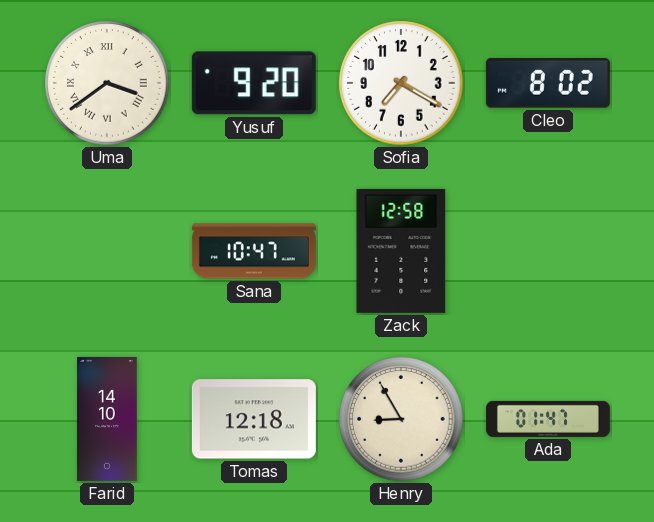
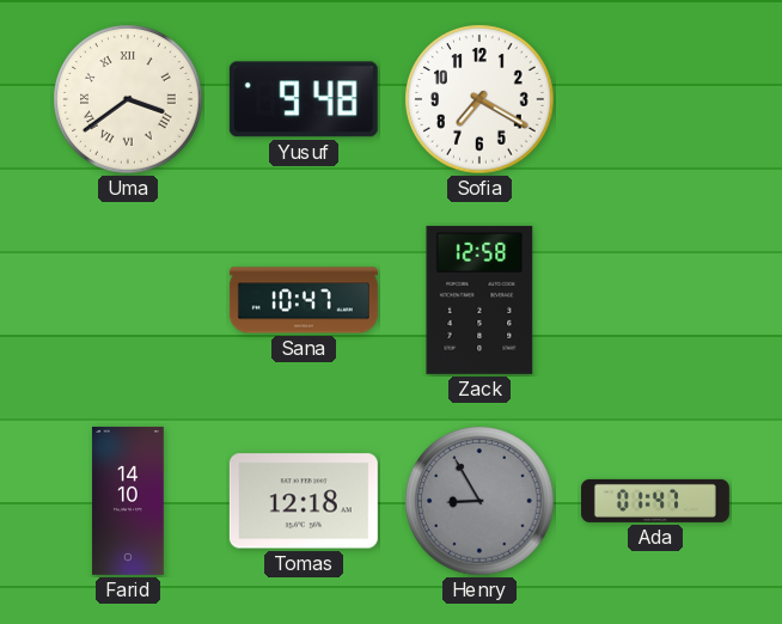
Yusuf: 9:20 -> 9:48 (304, 99)
Cleo: 8:02 -> none (548, 83)
Henry dial: cream -> grey (479, 501)
